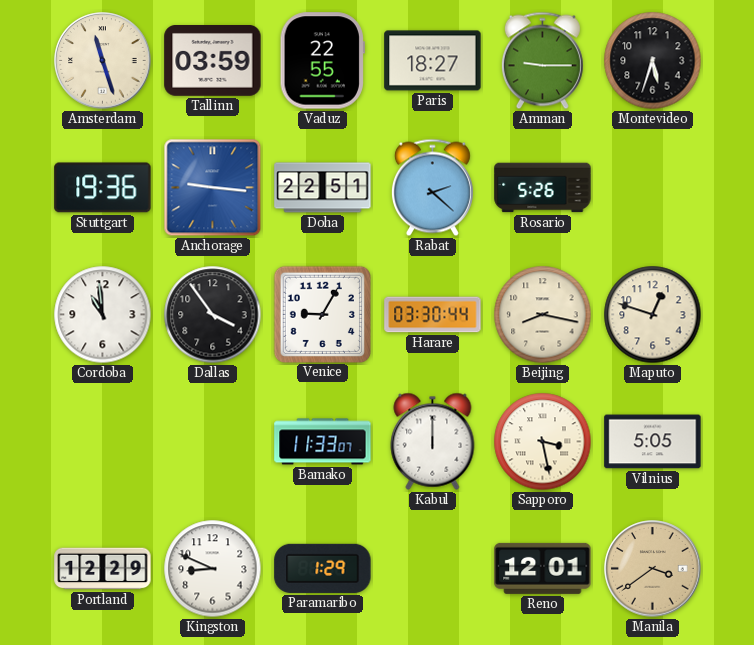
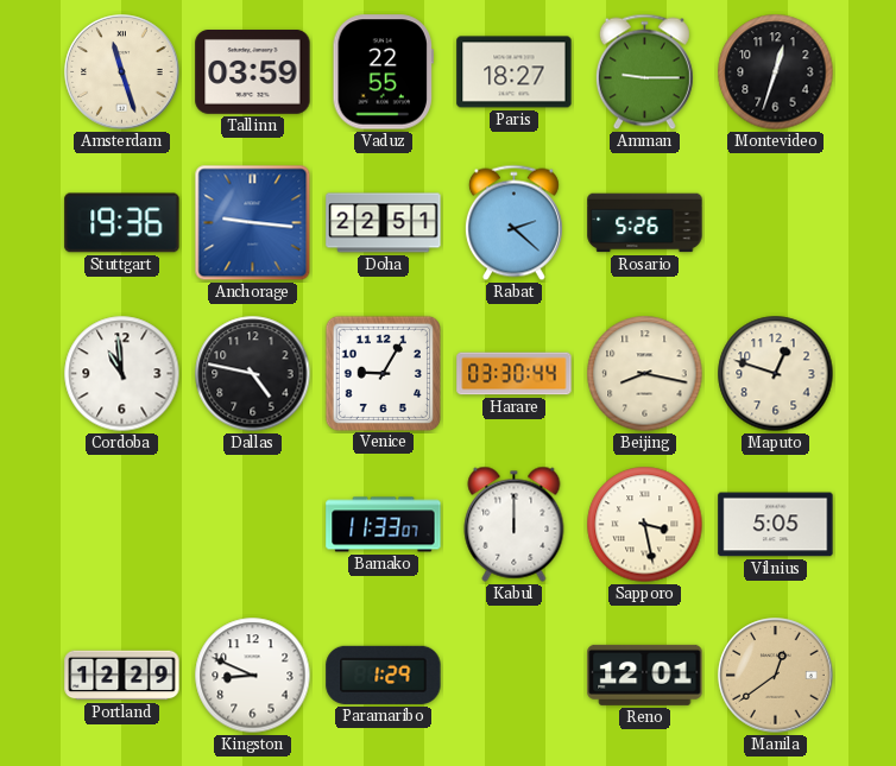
Montevideo: 5:33 -> 12:33 (776, 72)
Dallas: 3:54 -> 4:47 (253, 374)
Manila: 3:39 -> 12:39 (776, 676)
